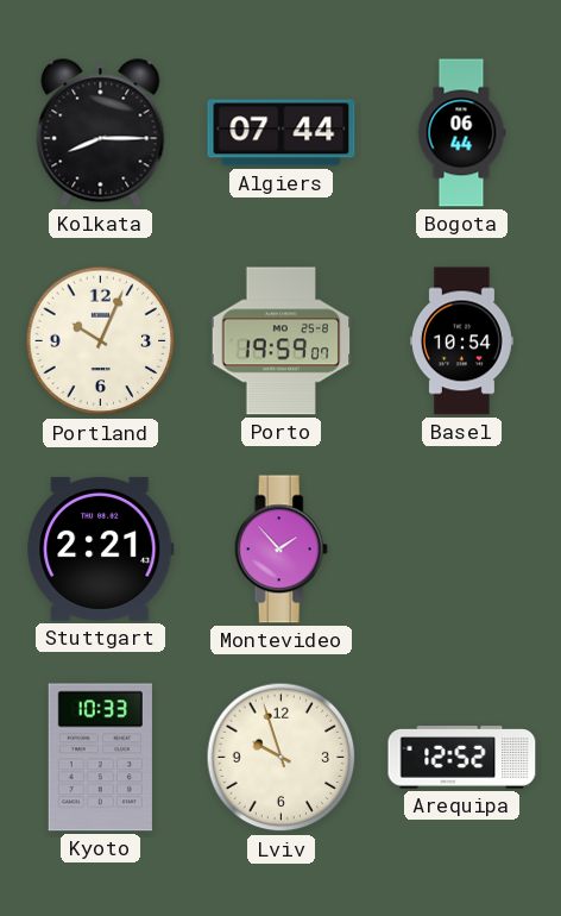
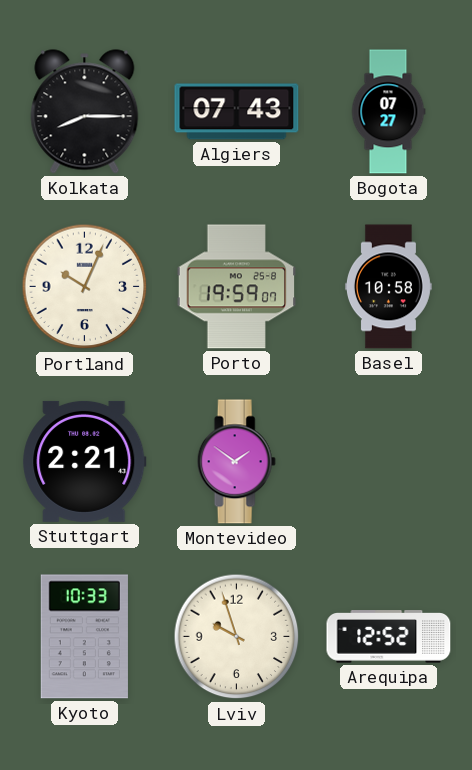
Algiers: 07:44 -> 07:43 (237, 112)
Bogota: 06:44 -> 07:27 (388, 112)
Basel: 10:54 -> 10:58 (388, 287)
Montevideo: 1:53 -> 1:51 (236, 462)
